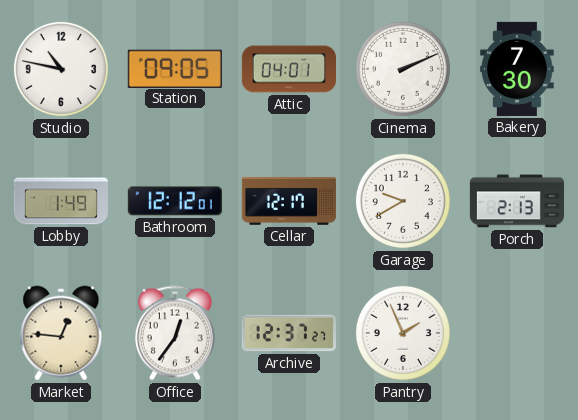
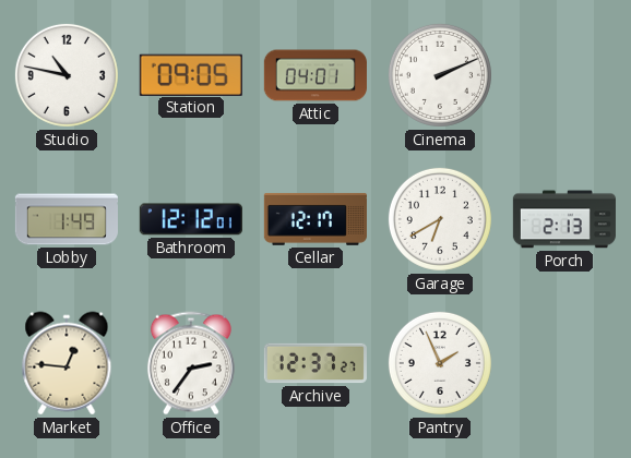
Bakery: 7:30 -> none (517, 69)
Garage: 9:40 -> 6:40 (440, 219)
Office: 12:36 -> 2:36 (191, 363)
